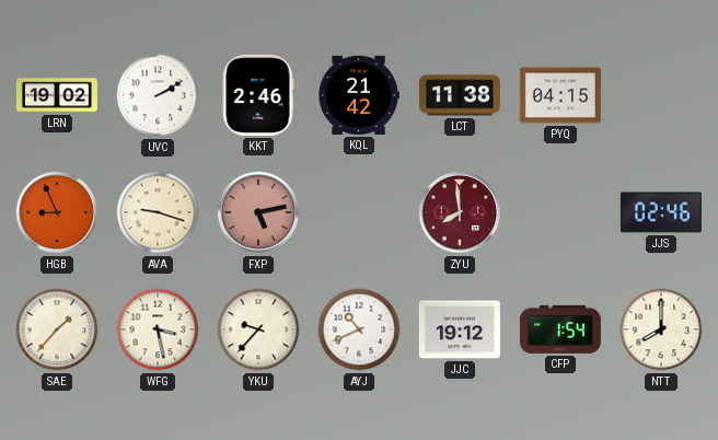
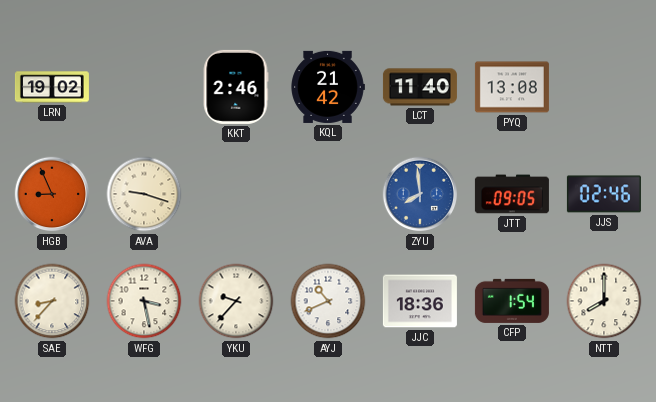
UVC: 2:10 -> none (158, 95)
LCT: 11:38 -> 11:40 (420, 87)
PYQ: 04:15 -> 13:08 (512, 87)
FXP: 5:13 -> none (258, 212)
ZYU dial: burgundy -> blue (420, 194)
JTT: none -> 09:05 (512, 194)
SAE: 1:37 -> 8:37 (52, 301)
JJC: 19:12 -> 18:36 (420, 301)
